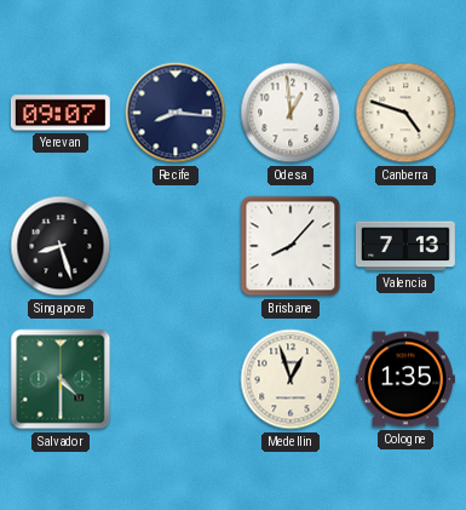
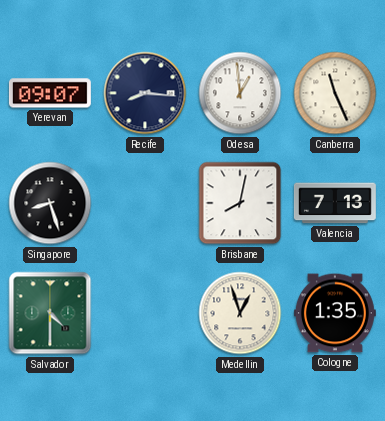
Canberra: 4:48 -> 11:26 (335, 93)
Brisbane: 8:07 -> 8:02 (240, 203)
